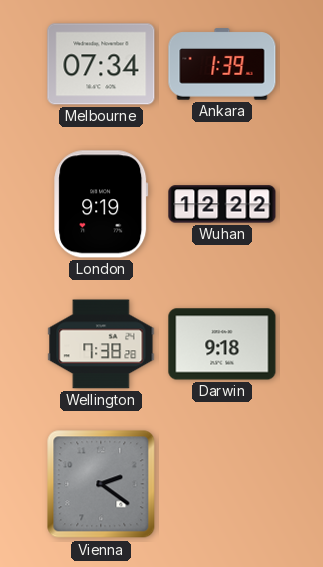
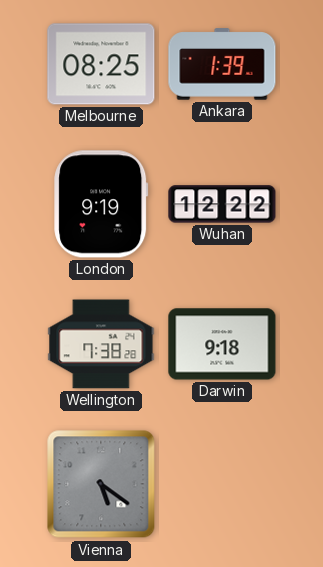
Melbourne: 07:34 -> 08:25 (101, 64)
Vienna: 2:21 -> 5:21 (101, 484)
